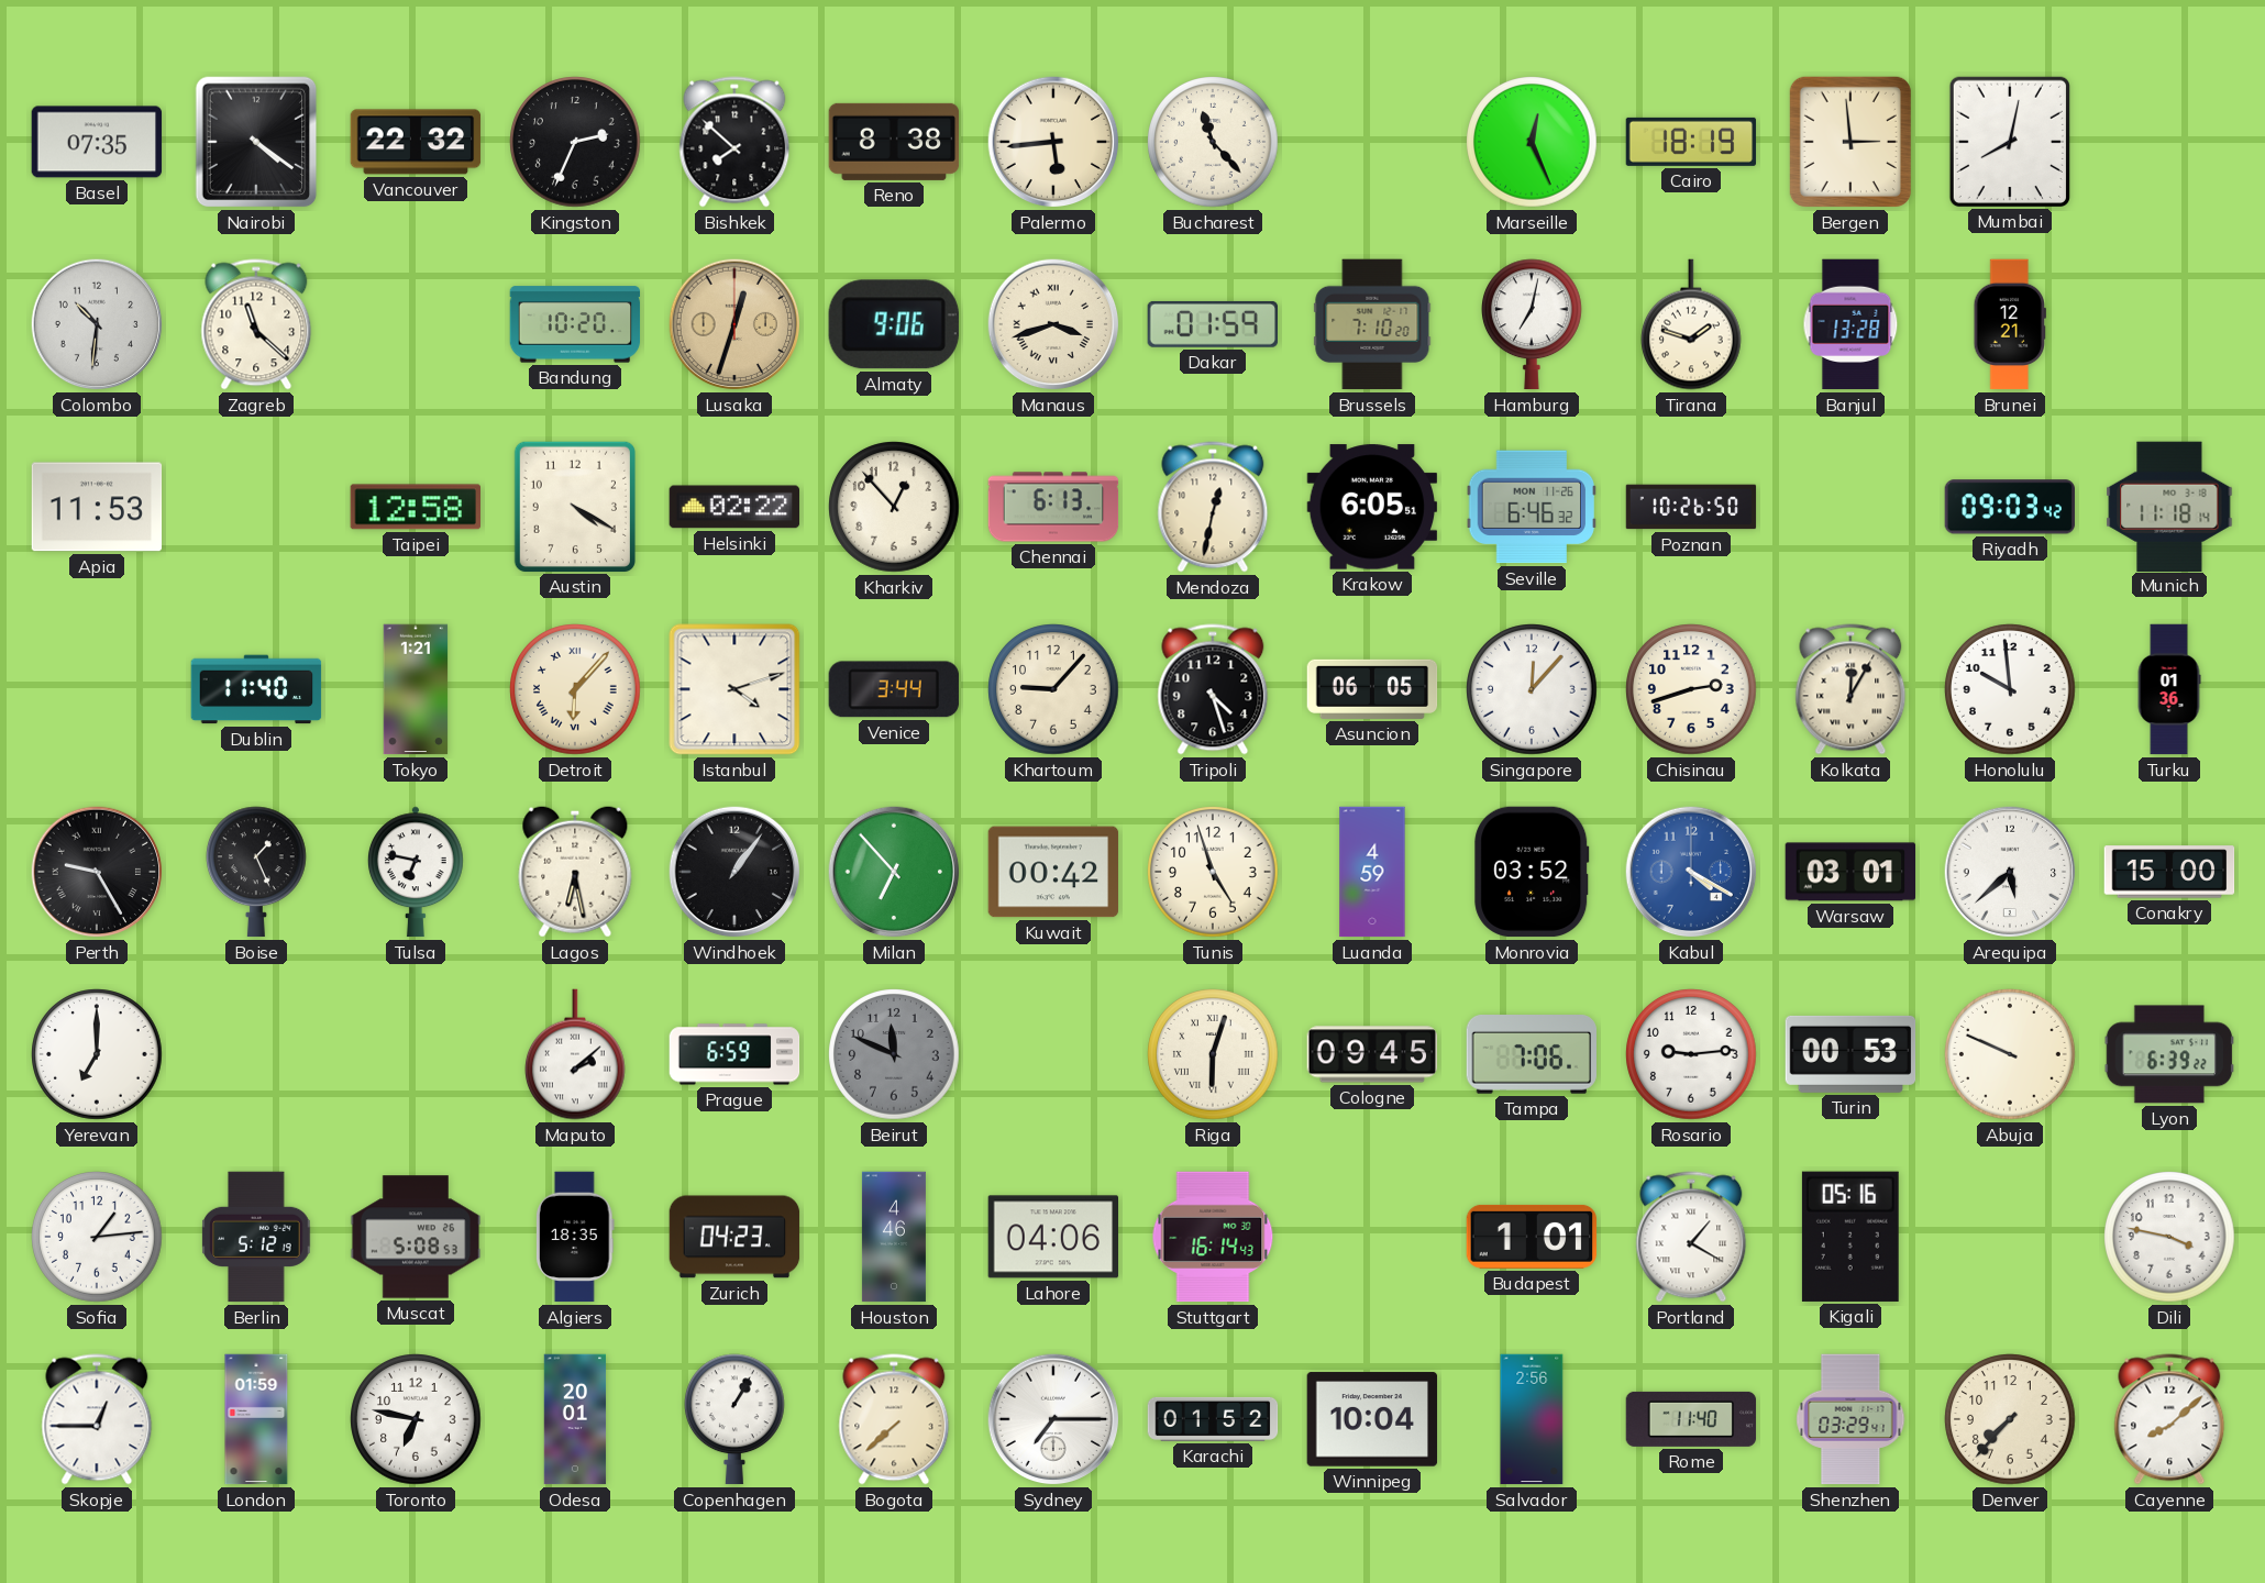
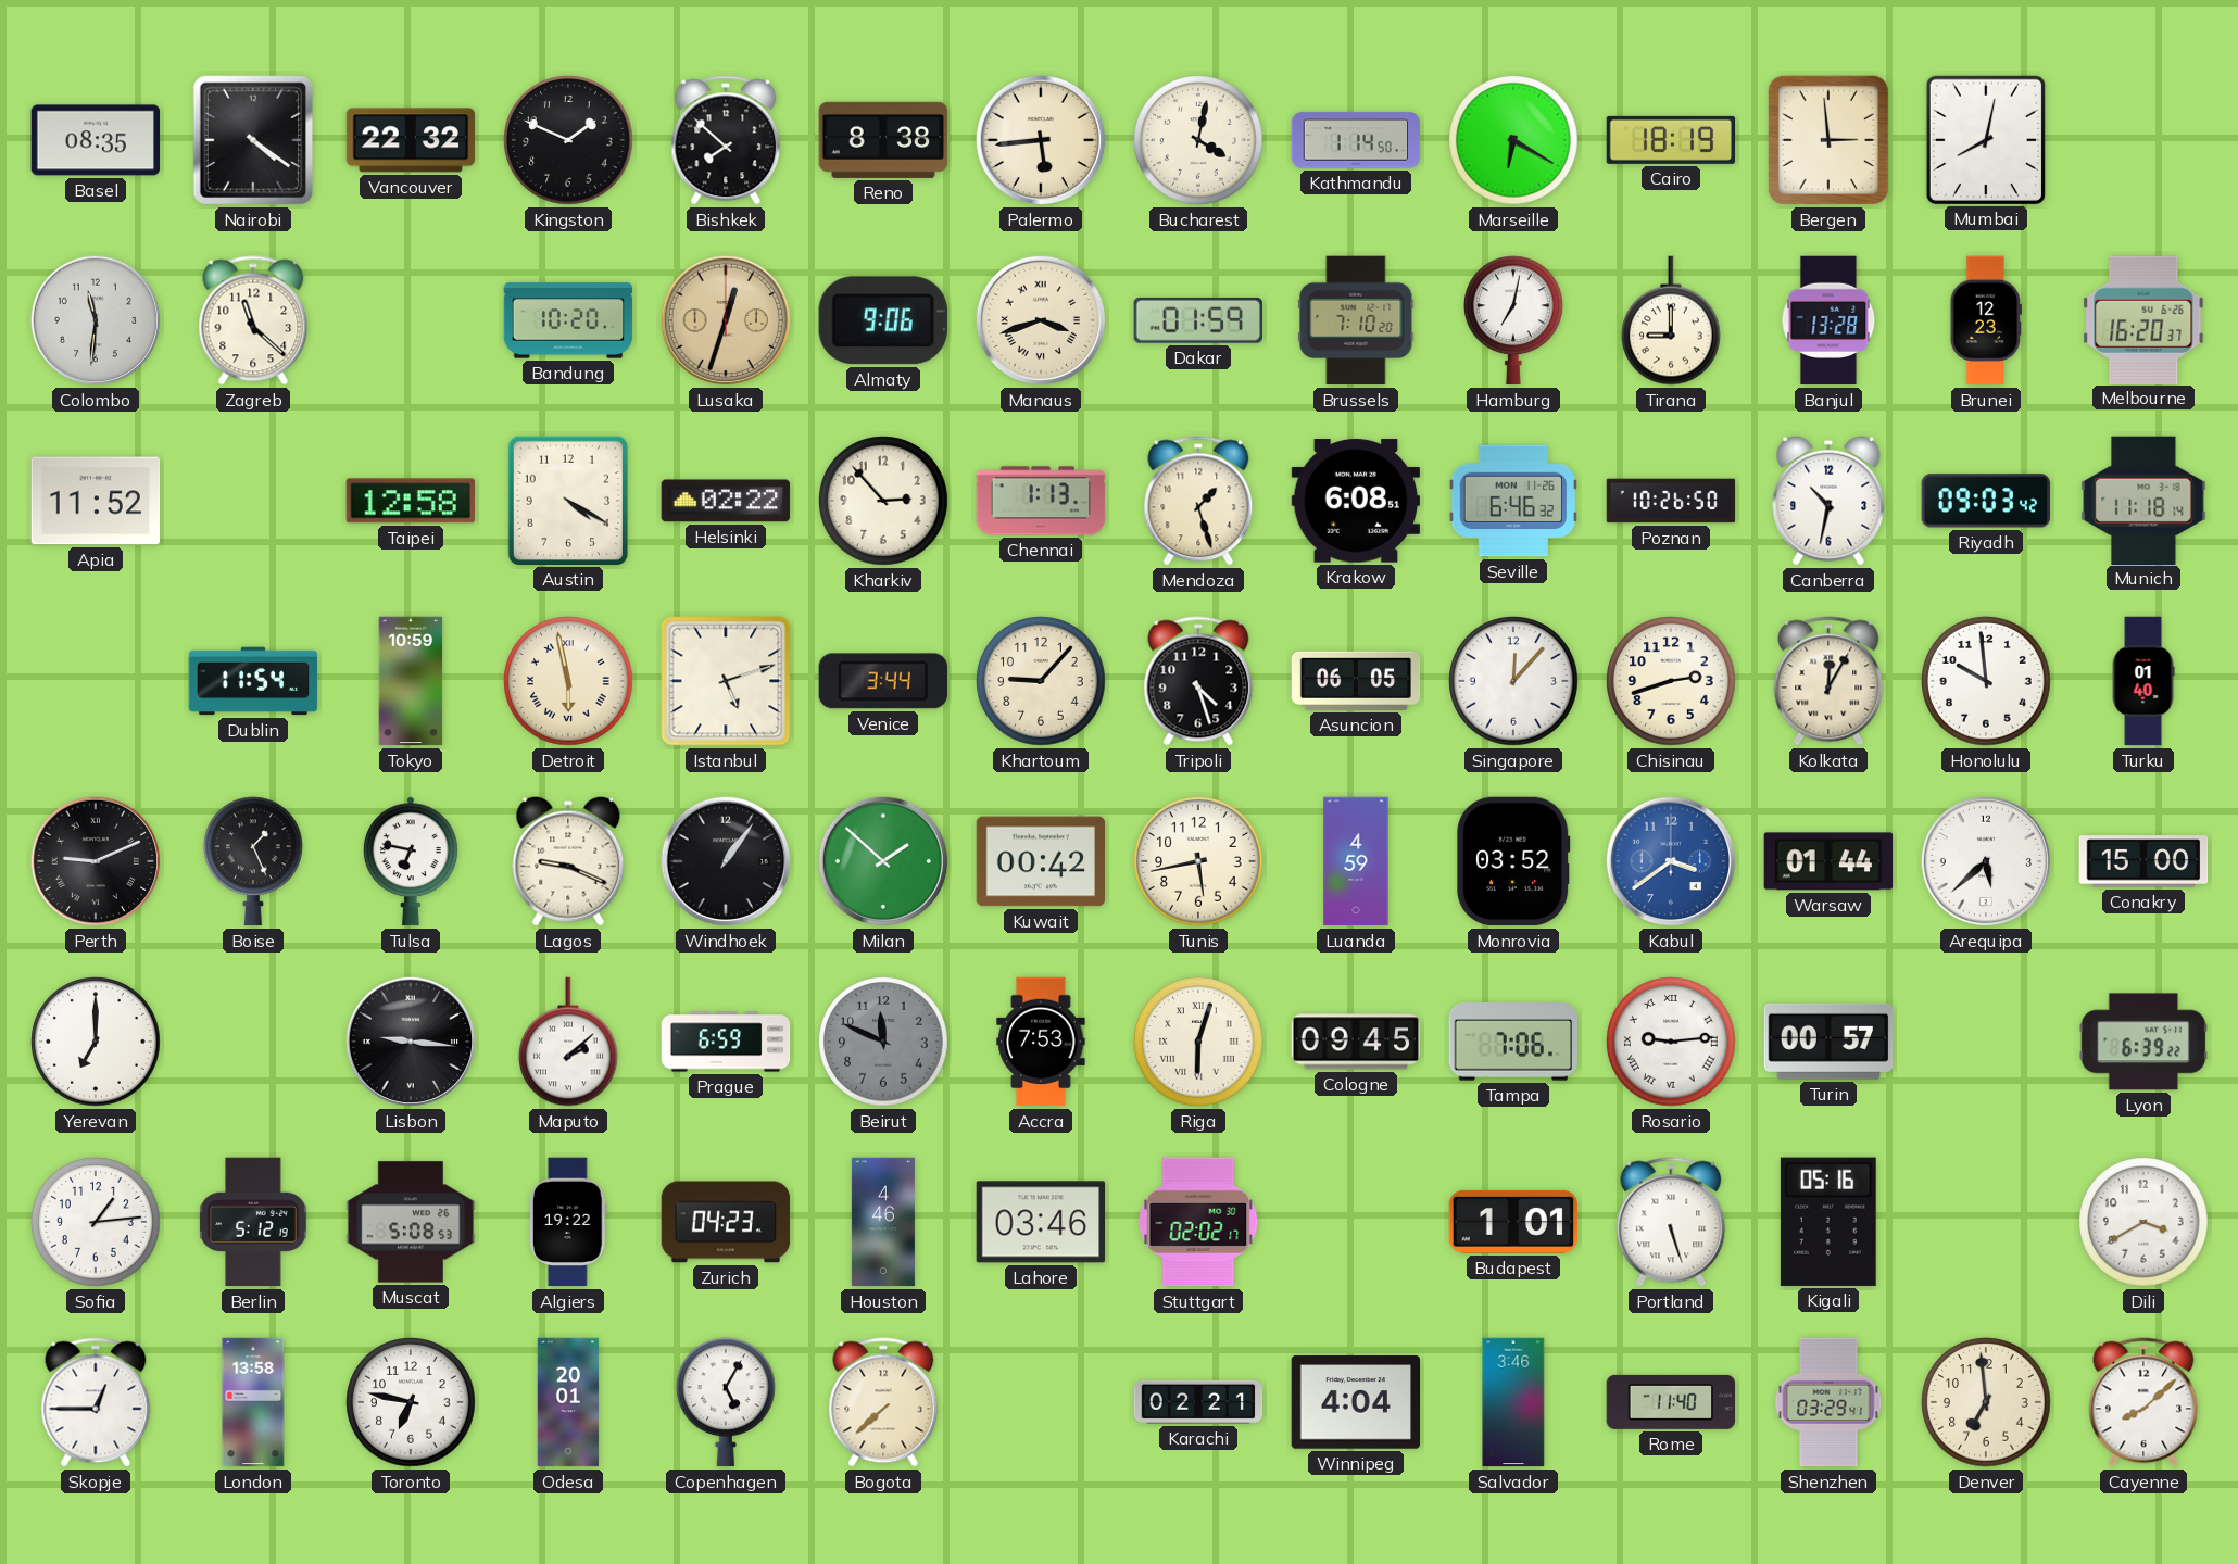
Basel: 07:35 -> 08:35 (96, 140)
Kingston: 2:34 -> 1:49 (568, 140)
Bucharest: 11:23 -> 4:02 (1198, 140)
Kathmandu: none -> 1:14 (1356, 140)
Marseille: 12:26 -> 6:20 (1513, 140)
Colombo: 10:31 -> 11:31 (96, 320)
Tirana: 1:48 -> 9:00 (1672, 320)
Brunei: 12:21 -> 12:23 (1986, 320)
Melbourne: none -> 16:20 (2143, 319)
Apia: 11:53 -> 11:52 (96, 501)
Kharkiv: 12:53 -> 2:53 (883, 501)
Chennai: 6:13 -> 1:13 (1041, 501)
Mendoza: 12:32 -> 1:27 (1198, 501)
Krakow: 6:05 -> 6:08 (1356, 501)
Canberra: none -> 10:32 (1828, 501)
Dublin: 11:40 -> 11:54 (253, 681)
Tokyo: 1:21 -> 10:59 (411, 681)
Detroit: 6:07 -> 5:58 (568, 681)
Istanbul: 4:12 -> 5:12 (726, 681)
Turku: 01:36 -> 01:40 (2143, 681)
Perth: 9:25 -> 9:11 (96, 861)
Lagos: 6:28 -> 9:19 (568, 861)
Milan: 6:53 -> 1:52 (883, 861)
Tunis: 4:57 -> 5:43 (1198, 861)
Kabul: 4:20 -> 3:39 (1671, 861)
Warsaw: 03:01 -> 01:44 (1828, 861)
Lisbon: none -> 9:16 (411, 1042)
Accra: none -> 7:53 (1041, 1042)
Rosario numerals: Arabic -> Roman (1671, 1042)
Turin: 00:53 -> 00:57 (1828, 1042)
Abuja: 9:49 -> none (2010, 1054)
Algiers: 18:35 -> 19:22 (568, 1222)
Lahore: 04:06 -> 03:46 (1041, 1222)
Stuttgart: 16:14 -> 02:02 (1198, 1222)
Portland: 1:20 -> 5:27 (1671, 1222)
Dili: 3:47 -> 3:40 (2143, 1222)
London: 01:59 -> 13:58 (253, 1402)
Copenhagen: 1:05 -> 5:05 (727, 1402)
Sydney: 7:15 -> none (1053, 1419)
Karachi: 01:52 -> 02:21 (1198, 1402)
Winnipeg: 10:04 -> 4:04 (1356, 1402)
Salvador: 2:56 -> 3:46 (1513, 1402)
Denver: 7:37 -> 6:59 (1986, 1402)
